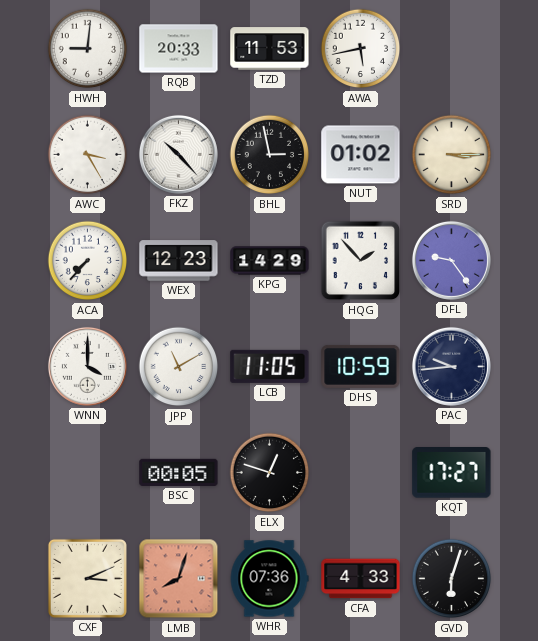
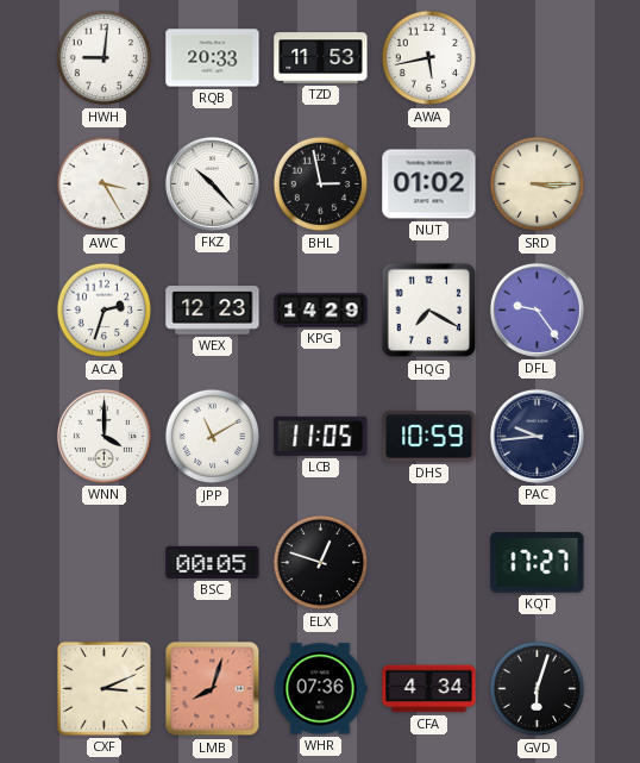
ACA: 7:37 -> 2:33 (105, 311)
HQG: 1:53 -> 7:20 (429, 311)
CFA: 4:33 -> 4:34 (429, 689)
